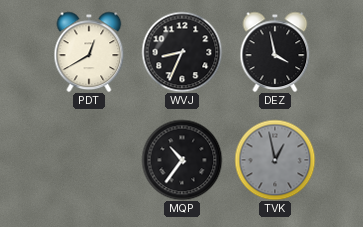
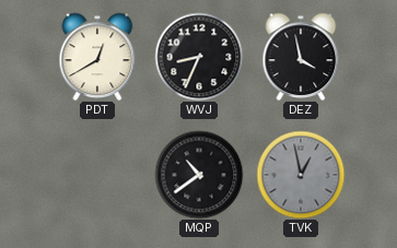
MQP: 10:36 -> 10:39 (199, 175)
